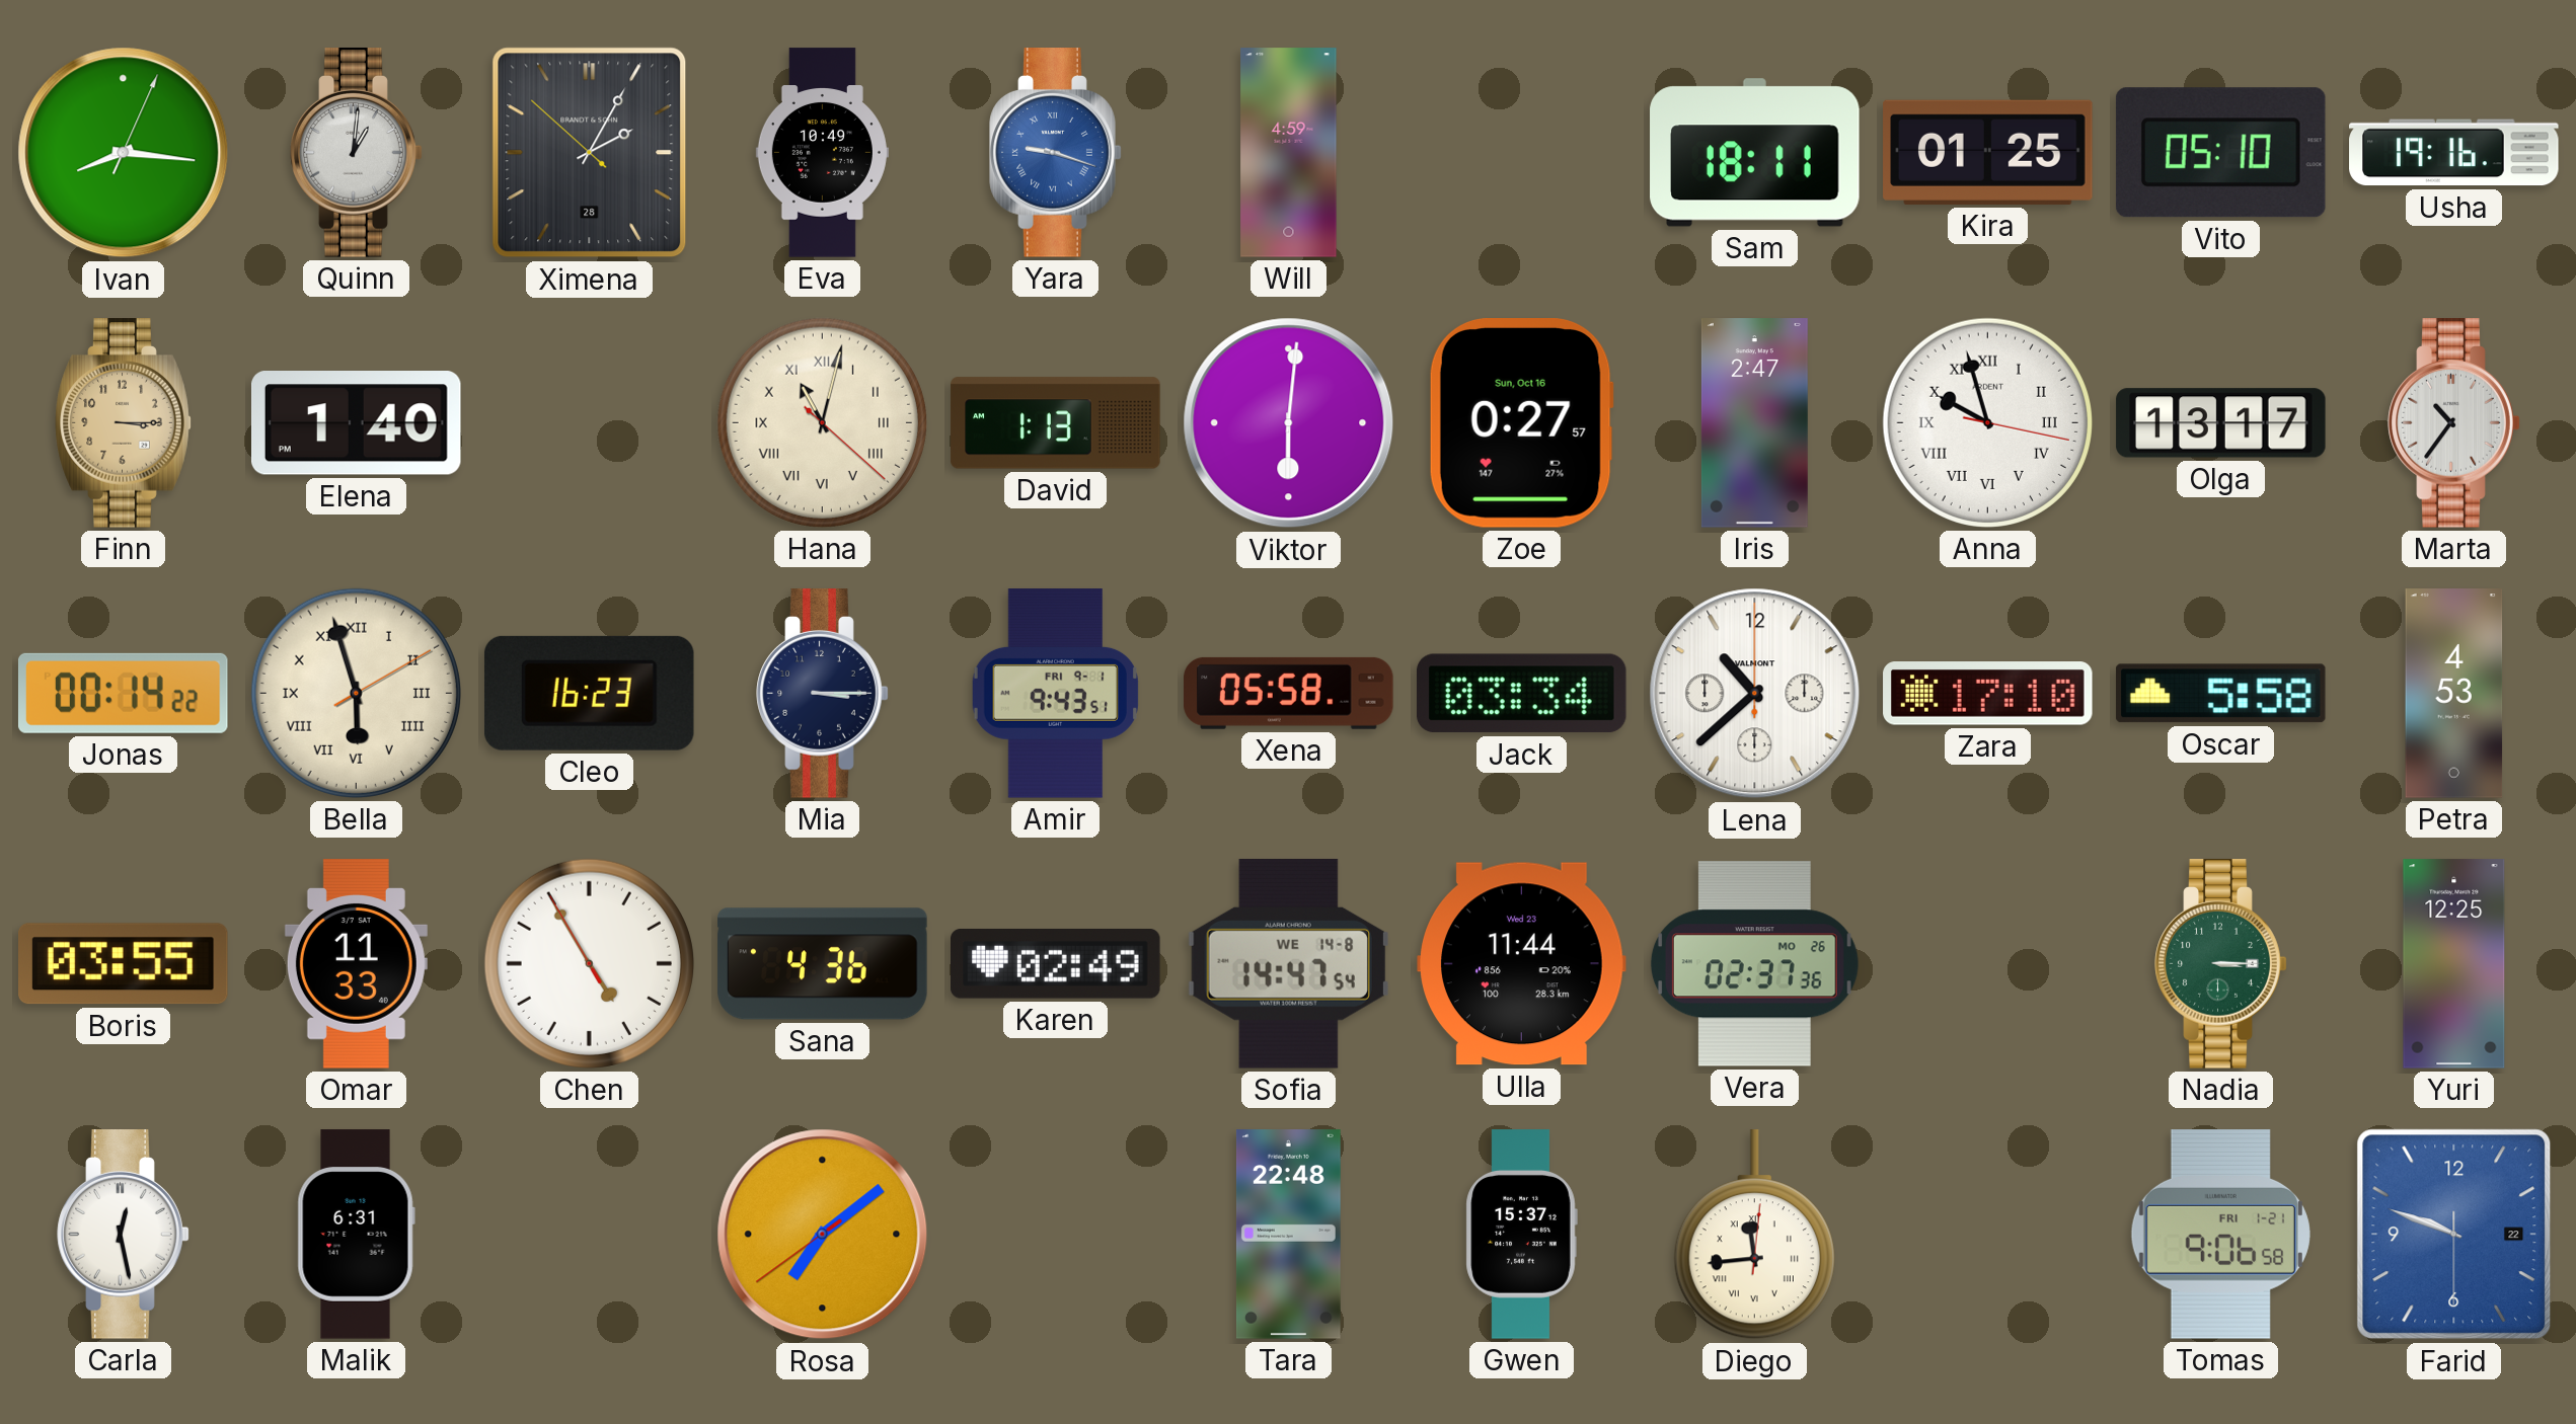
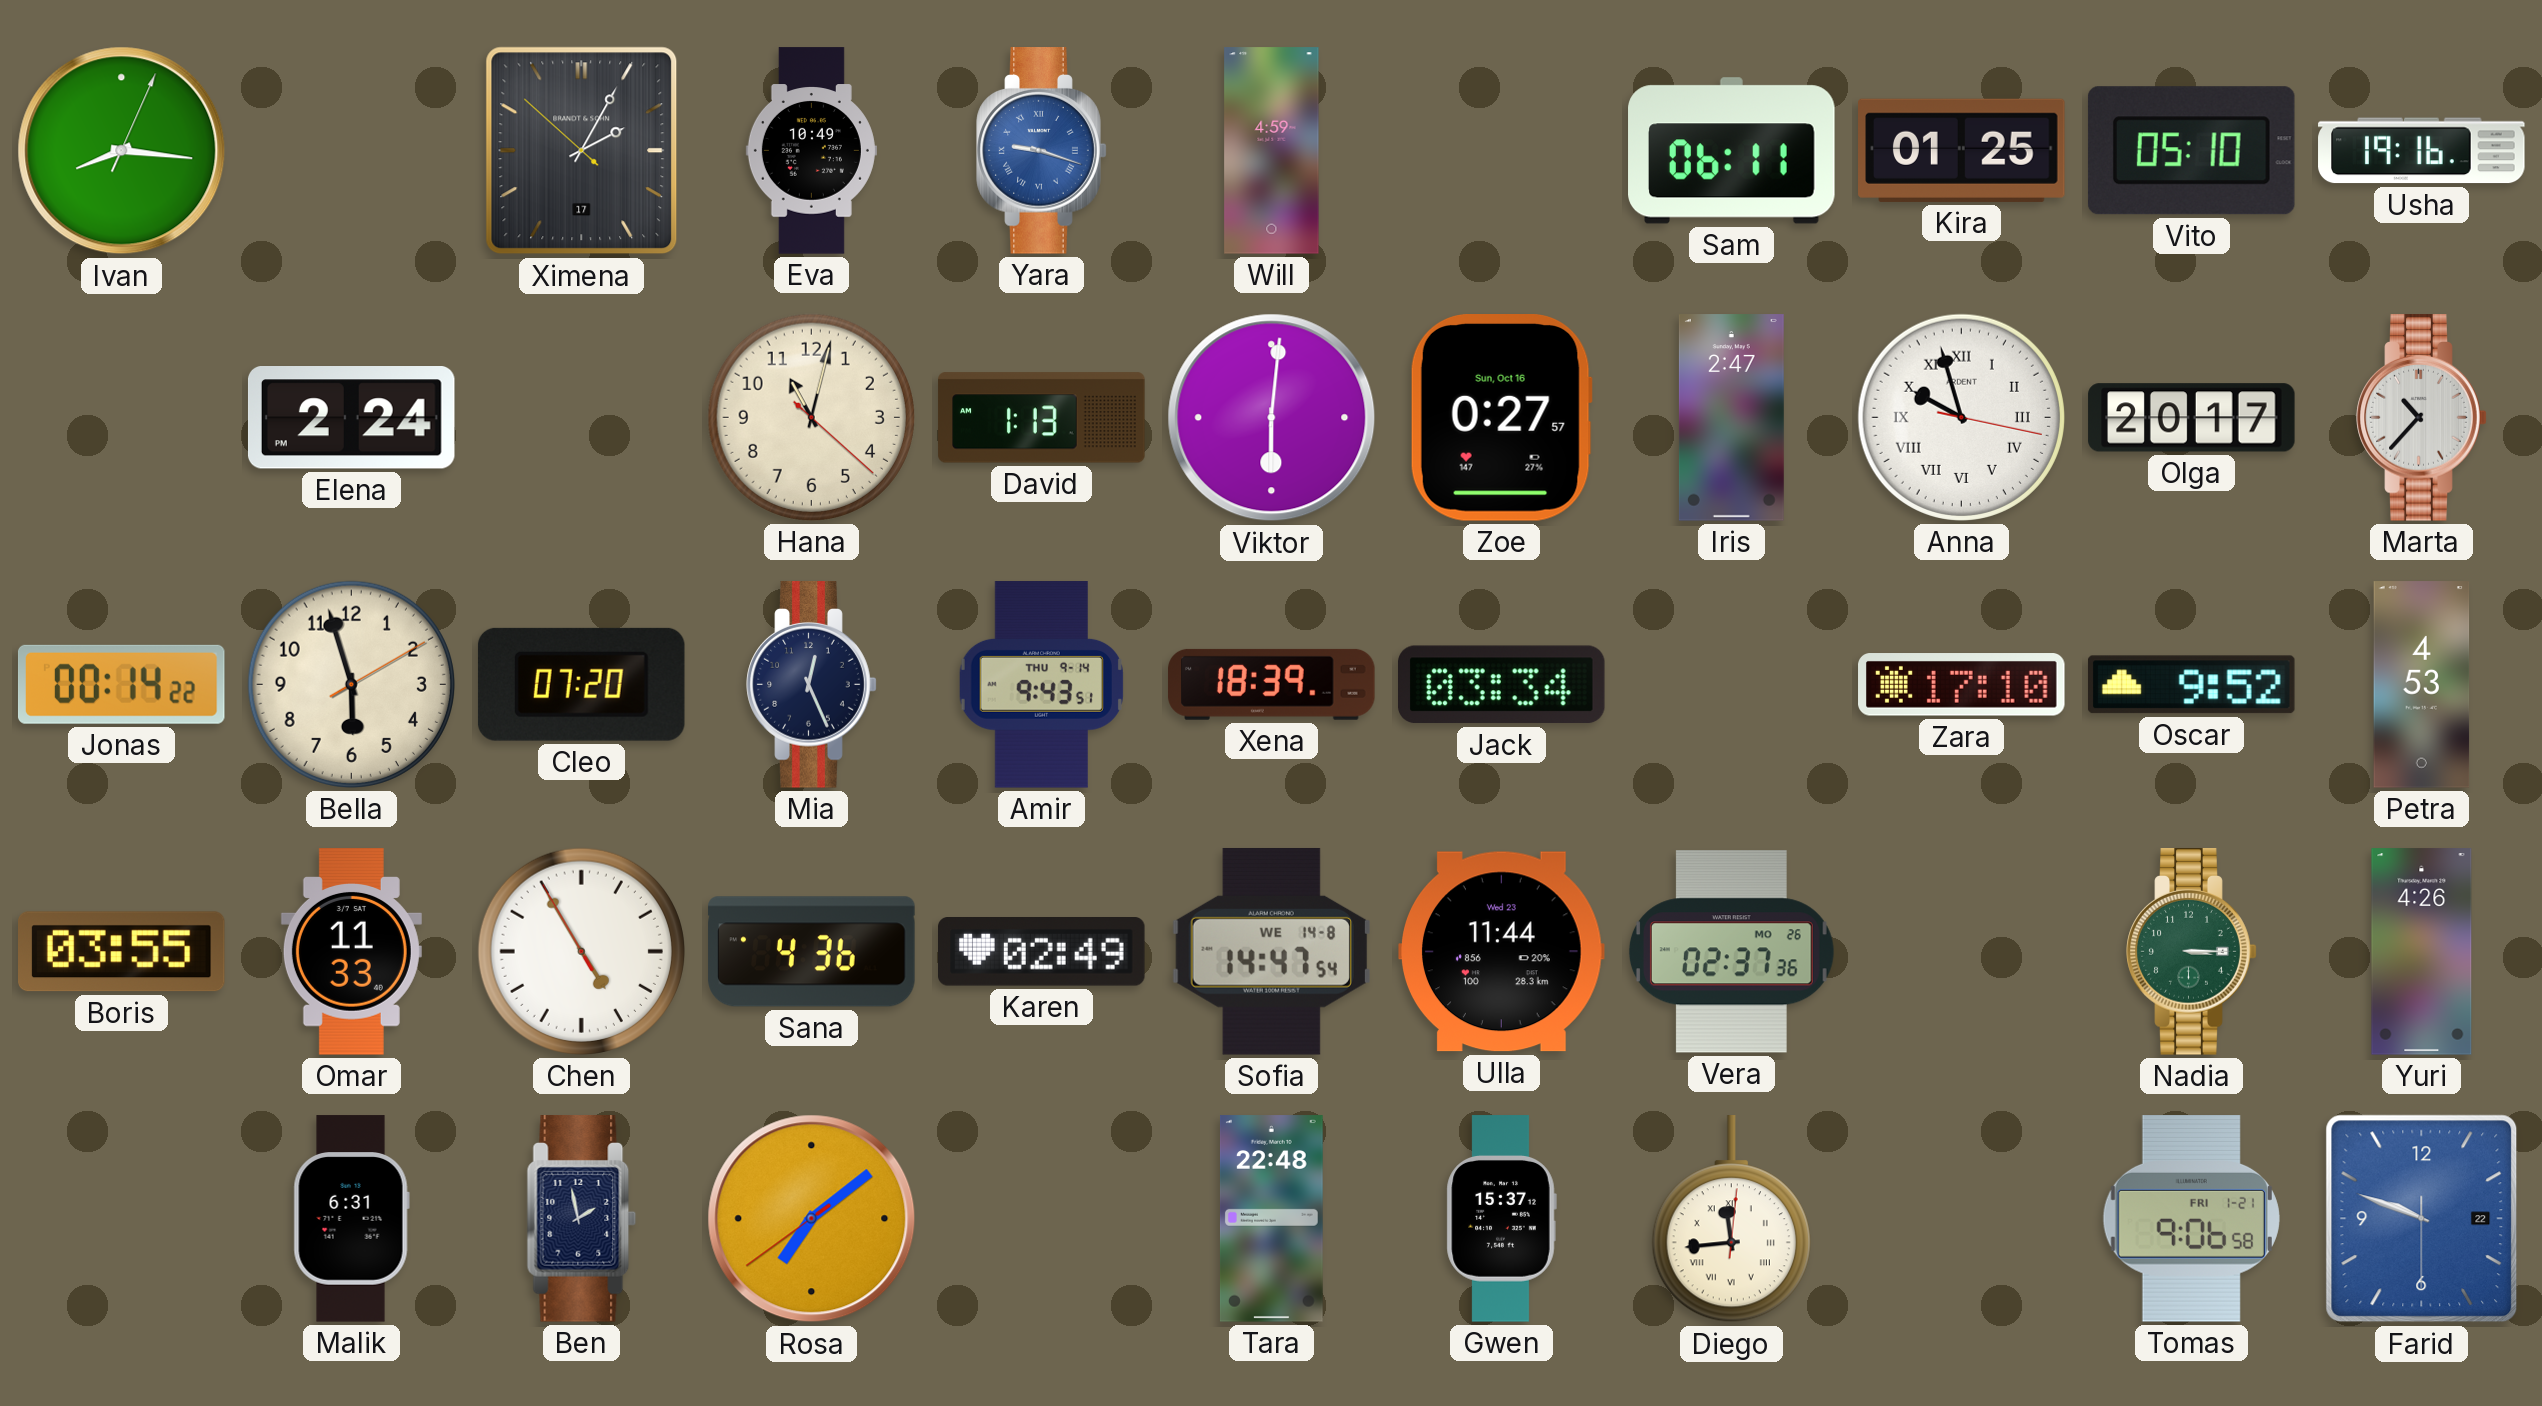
Quinn: 1:01 -> none (357, 153)
Ximena date: 28 -> 17 (582, 151)
Sam: 18:11 -> 06:11 (1732, 151)
Finn: 3:15 -> none (124, 423)
Elena: 1:40 -> 2:24 (351, 418)
Hana numerals: Roman -> Arabic (811, 417)
Olga: 13:17 -> 20:17 (2192, 418)
Marta: 10:36 -> 10:37 (2422, 418)
Bella numerals: Roman -> Arabic (351, 684)
Cleo: 16:23 -> 07:20 (581, 684)
Mia: 3:15 -> 12:26 (812, 685)
Amir date: FRI 9-1 -> THU 9-14 (1041, 685)
Xena: 05:58 -> 18:39 (1272, 684)
Lena: 10:38 -> none (1755, 694)
Oscar: 5:58 -> 9:52 (2192, 685)
Yuri: 12:25 -> 4:26 (2422, 952)
Carla: 12:28 -> none (124, 1235)
Ben: none -> 1:58 (582, 1219)
